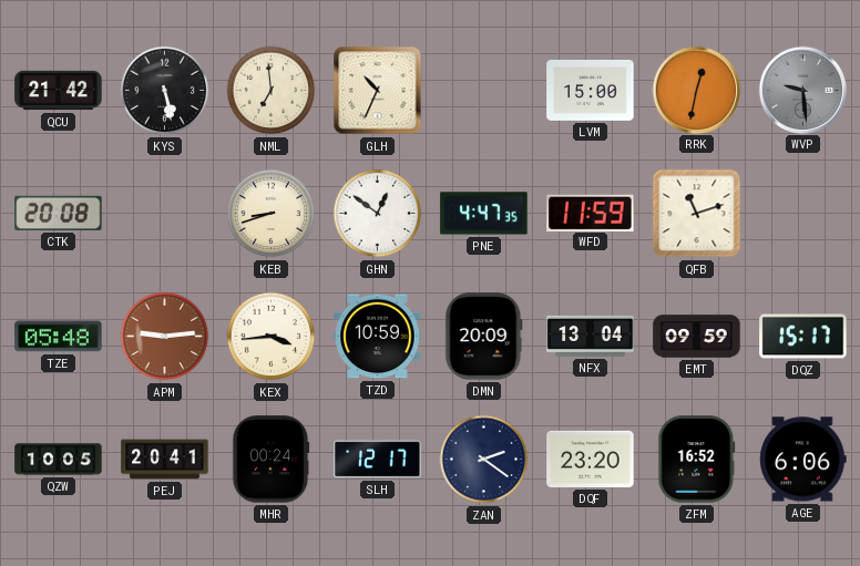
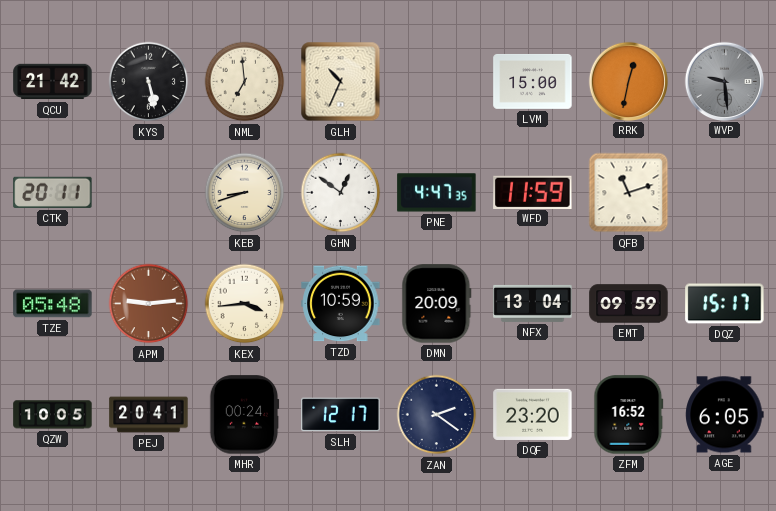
CTK: 20:08 -> 20:11 (53, 192)
AGE: 6:06 -> 6:05 (725, 415)
